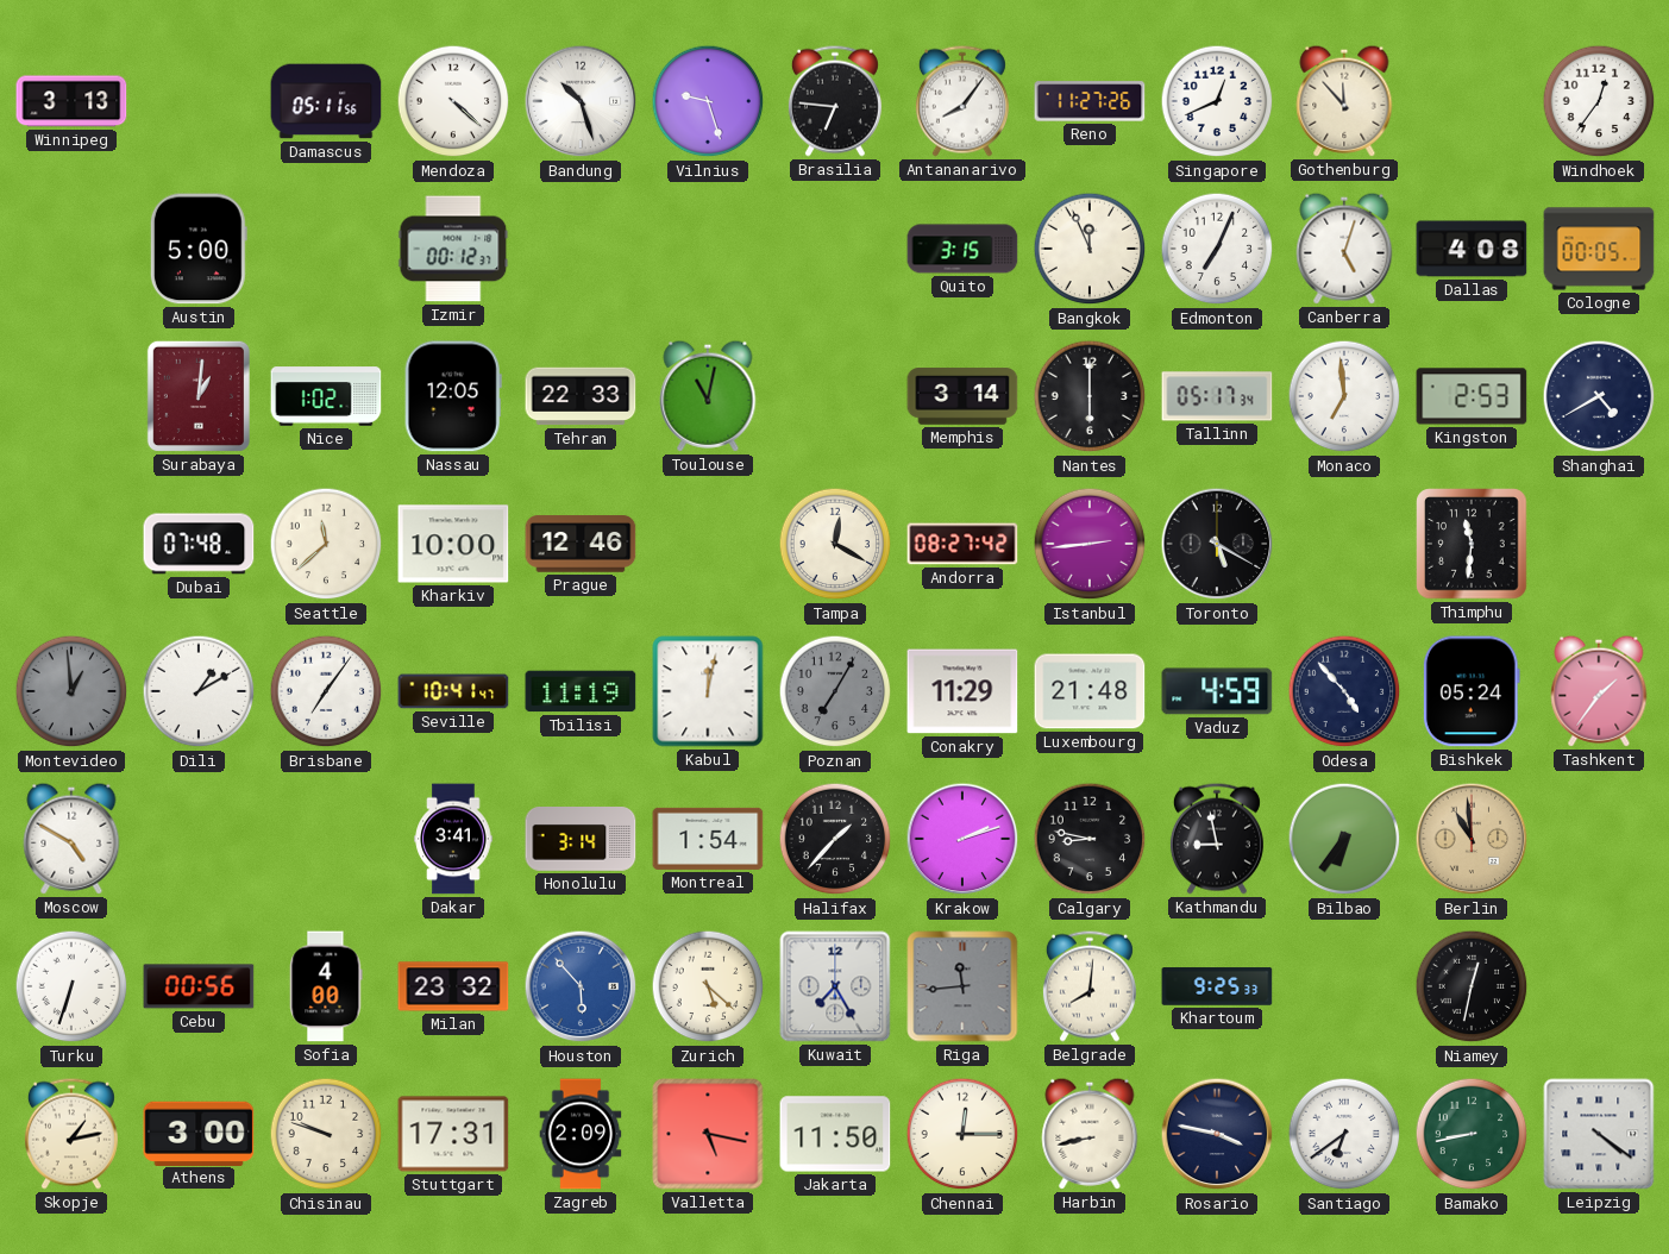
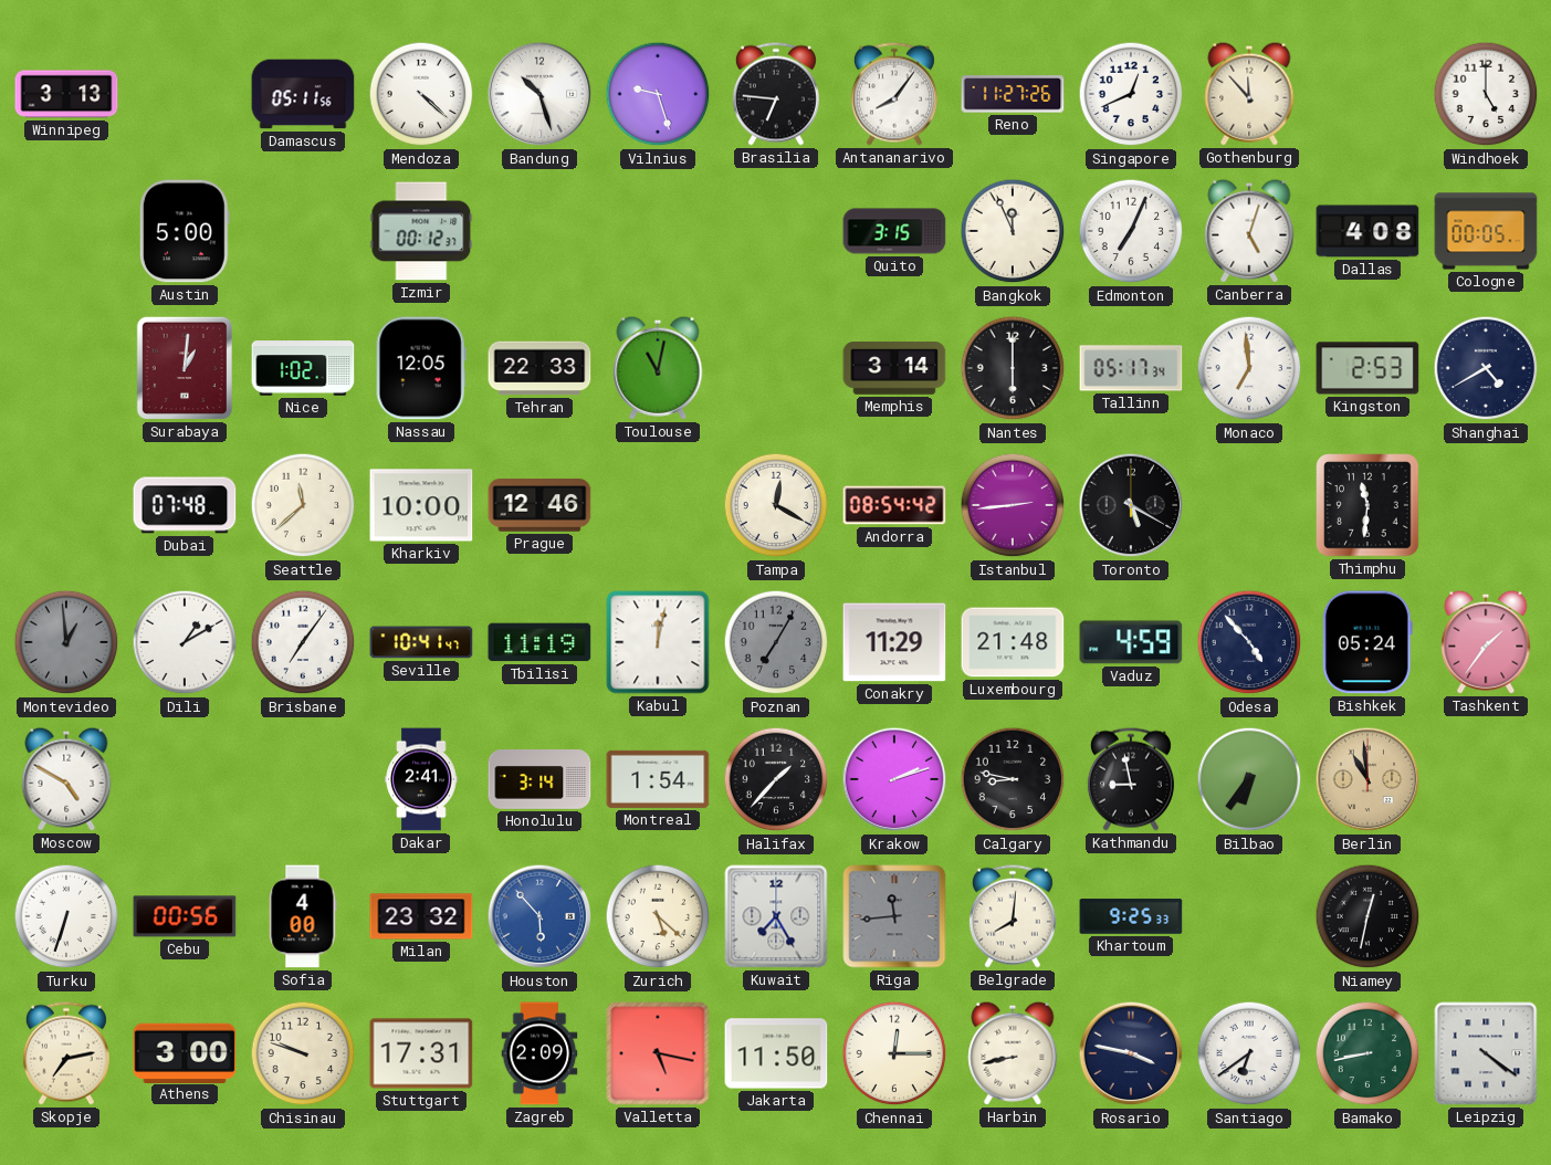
Windhoek: 12:36 -> 5:00 (1486, 94)
Andorra: 08:27 -> 08:54 (894, 505)
Dakar: 3:41 -> 2:41 (421, 779)
Skopje: 1:13 -> 7:13 (66, 1053)
